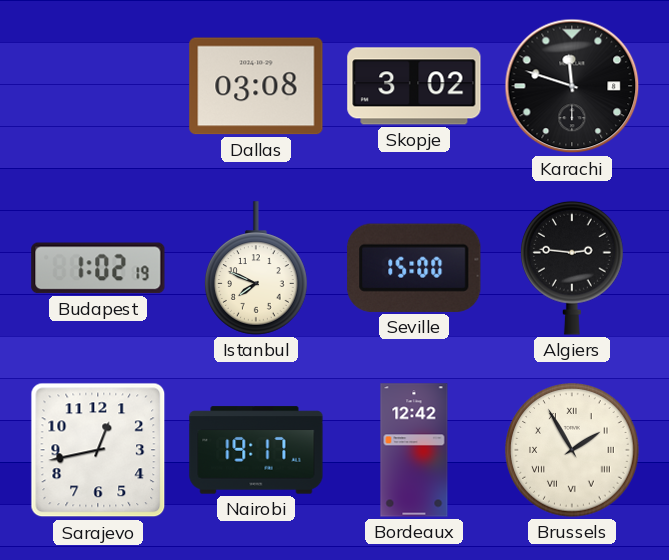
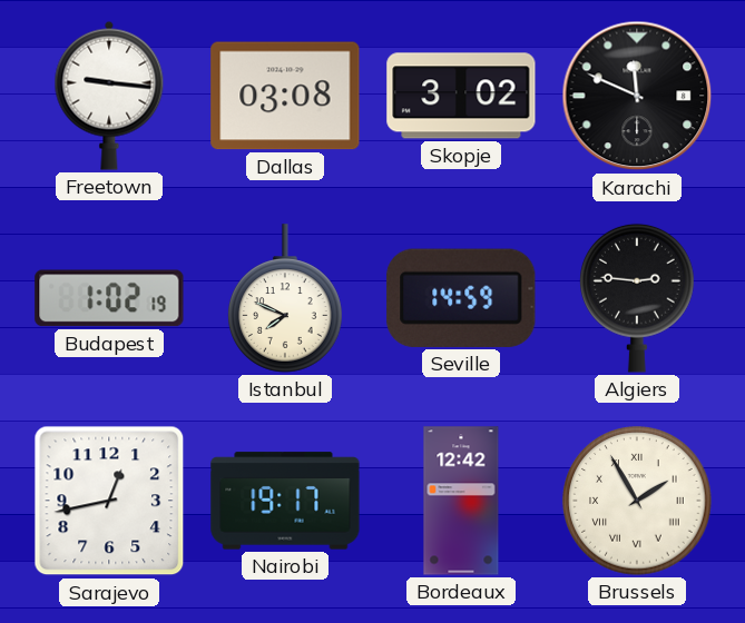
Freetown: none -> 9:16 (109, 96)
Karachi: 11:48 -> 11:49 (637, 96)
Seville: 15:00 -> 14:59 (461, 298)
